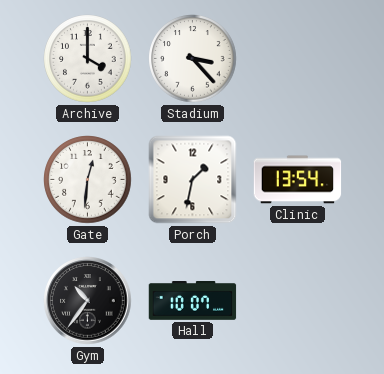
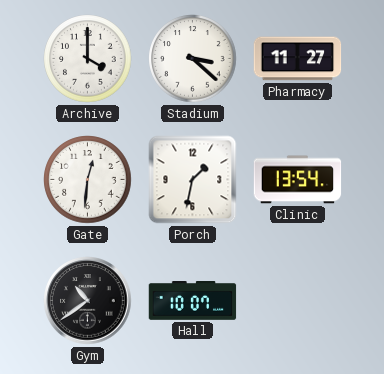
Stadium: 3:23 -> 3:22 (193, 59)
Pharmacy: none -> 11:27 (298, 59)
Gym: 10:36 -> 10:39 (88, 301)
